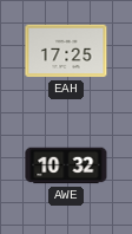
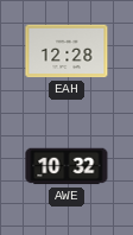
EAH: 17:25 -> 12:28 (66, 51)
